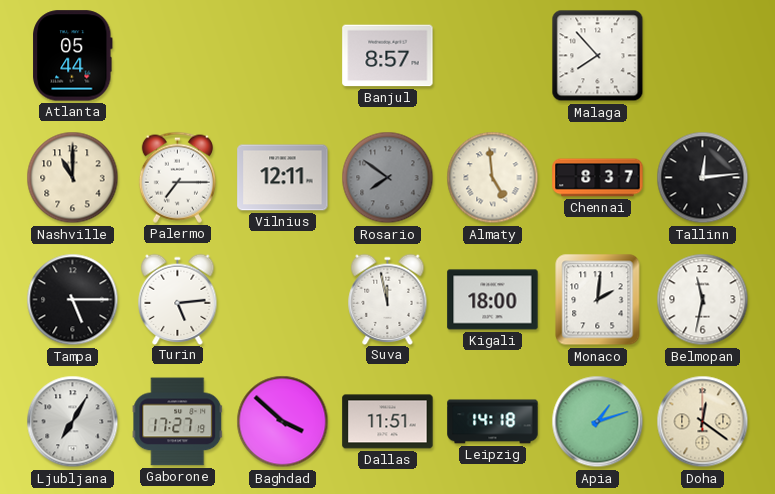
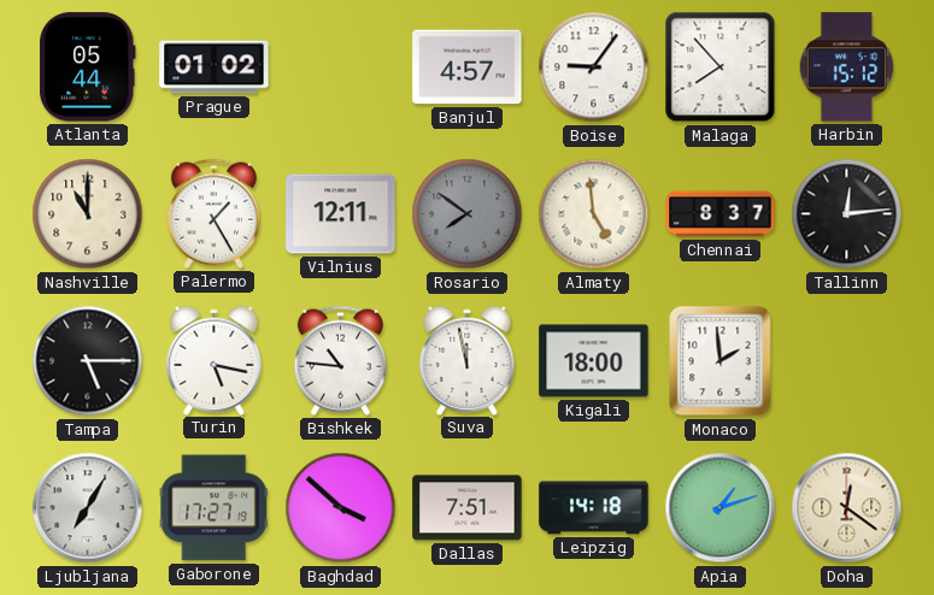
Prague: none -> 01:02 (215, 67)
Banjul: 8:57 -> 4:57 (468, 67)
Boise: none -> 9:06 (594, 67)
Harbin: none -> 15:12 (847, 67)
Palermo: 7:15 -> 1:25 (213, 213)
Turin: 5:14 -> 5:17 (215, 360)
Bishkek: none -> 10:46 (340, 360)
Monaco: 2:01 -> 1:59 (721, 361)
Belmopan: 11:32 -> none (703, 300)
Dallas: 11:51 -> 7:51 (468, 508)
